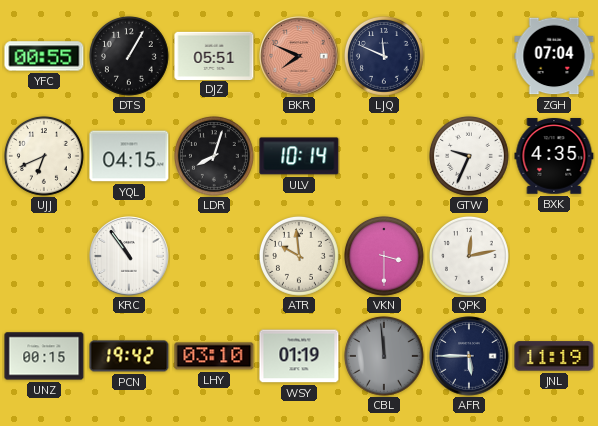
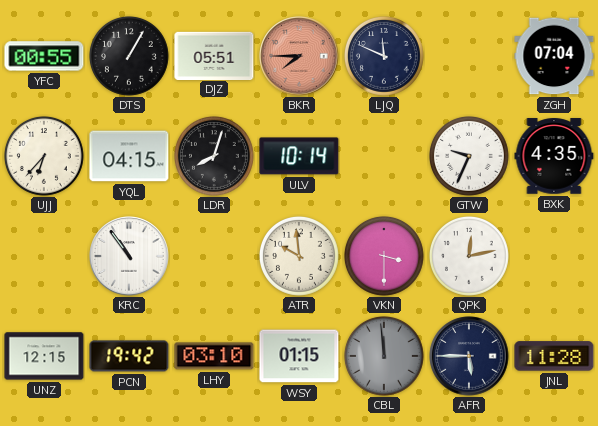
BKR: 7:49 -> 7:45 (299, 56)
UJJ: 6:41 -> 6:37 (44, 156)
UNZ: 00:15 -> 12:15 (44, 356)
WSY: 01:19 -> 01:15 (299, 356)
JNL: 11:19 -> 11:28 (554, 356)
